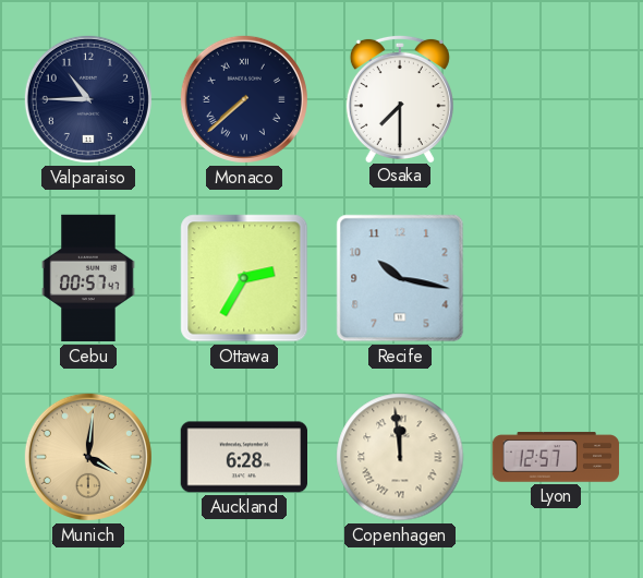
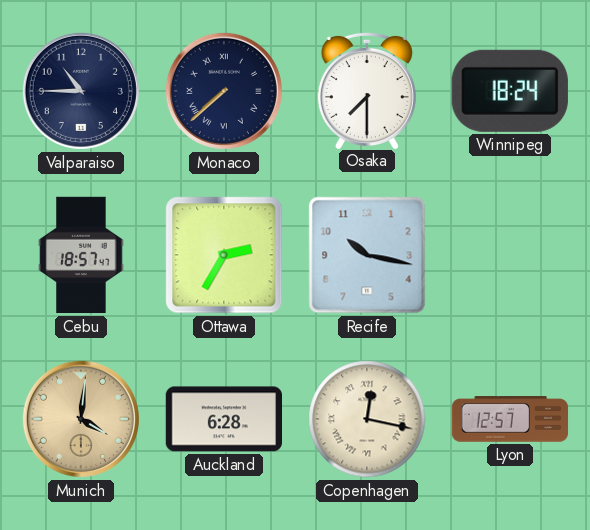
Winnipeg: none -> 18:24 (510, 91)
Cebu: 00:57 -> 18:57 (81, 255)
Copenhagen: 11:59 -> 12:17 (367, 419)
